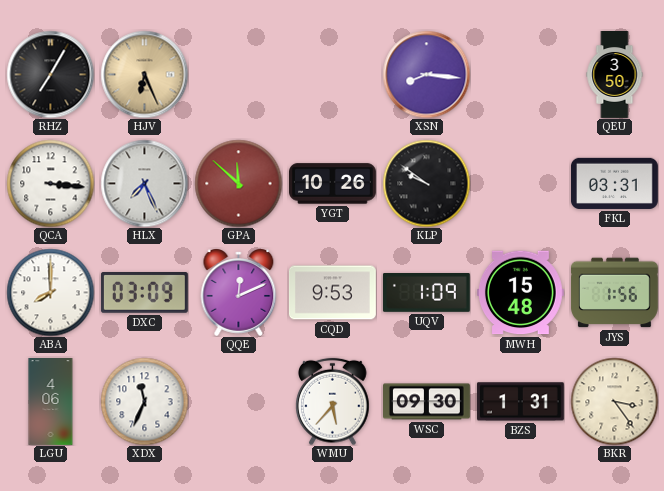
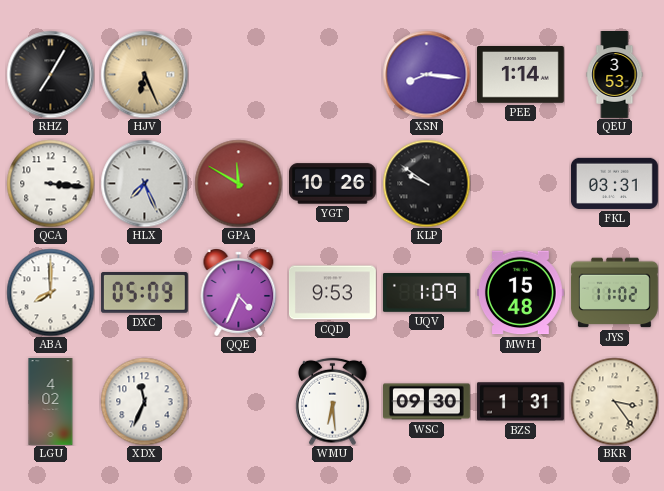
PEE: none -> 1:14 (520, 75)
QEU: 3:50 -> 3:53 (615, 75)
GPA: 11:52 -> 11:50 (238, 183)
DXC: 03:09 -> 05:09 (144, 293)
QQE: 12:11 -> 4:34 (239, 292)
JYS: 1:56 -> 11:02 (614, 293)
LGU: 4:06 -> 4:02 (51, 402)
WMU: 5:37 -> 6:29 (333, 401)
